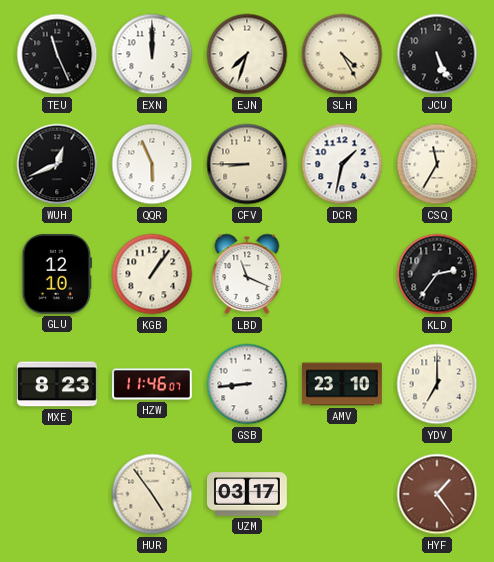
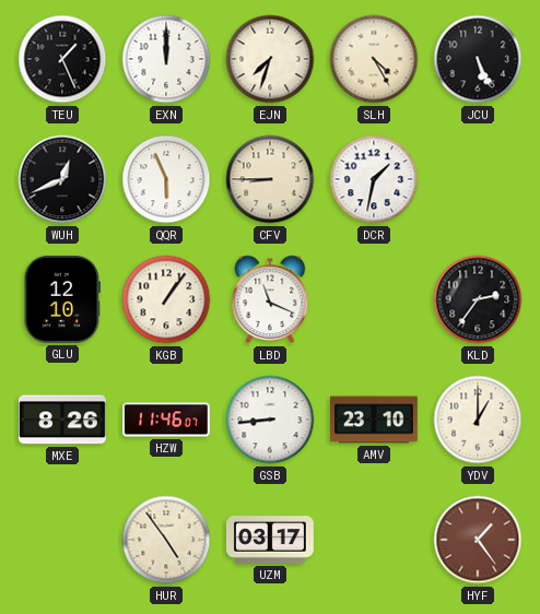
TEU: 11:26 -> 1:26 (62, 59)
CSQ: 11:35 -> none (437, 164)
MXE: 8:23 -> 8:26 (62, 420)
YDV: 7:00 -> 1:00 (478, 420)
